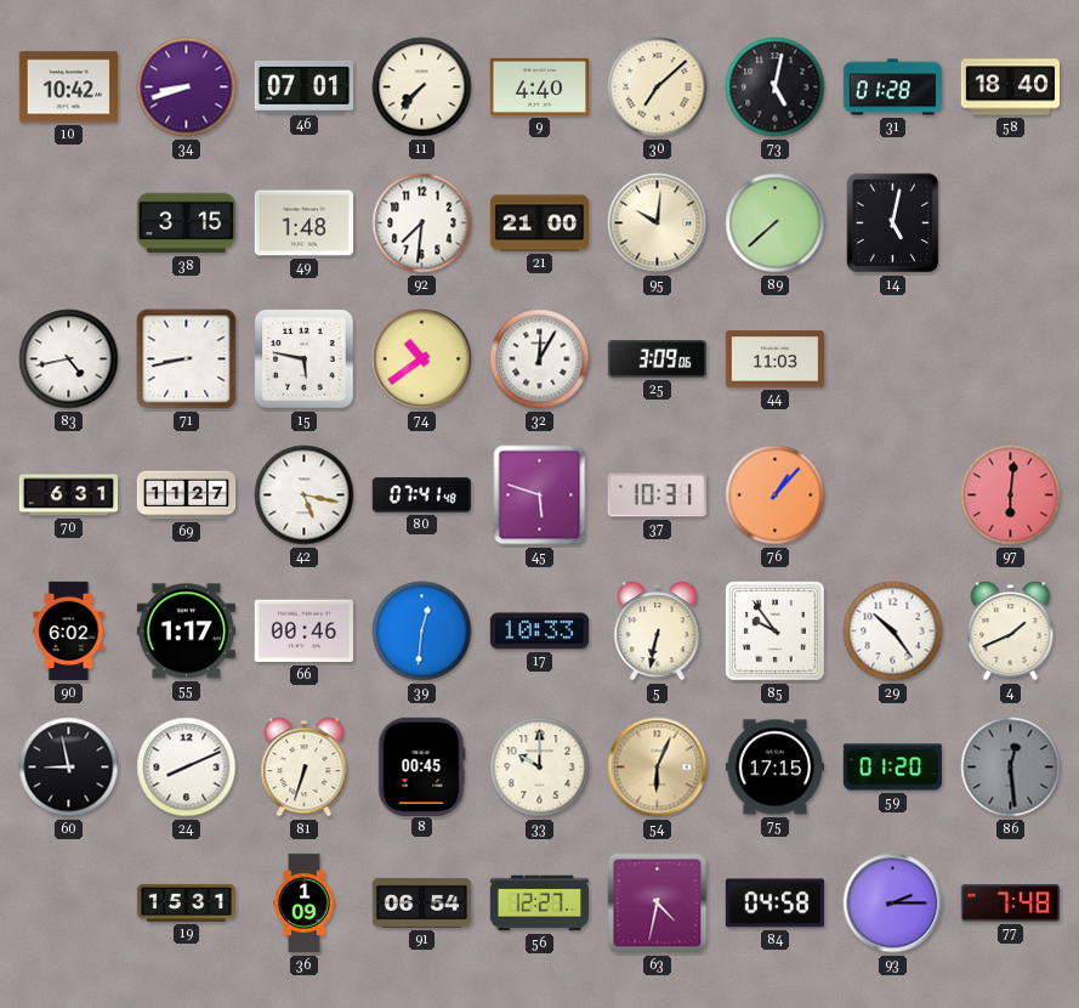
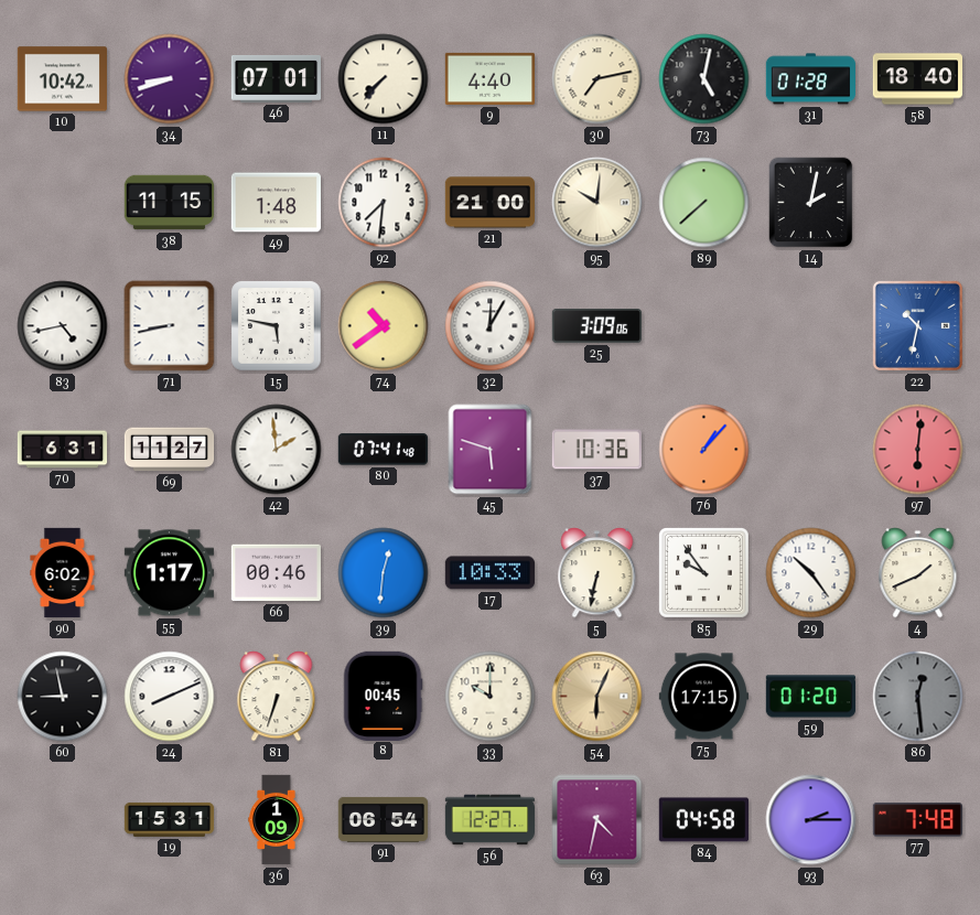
30: 7:08 -> 7:13 (597, 79)
38: 3:15 -> 11:15 (169, 203)
14: 5:02 -> 2:02 (811, 203)
44: 11:03 -> none (774, 359)
22: none -> 10:32 (917, 325)
42: 5:17 -> 1:59 (277, 450)
37: 10:31 -> 10:36 (596, 450)
